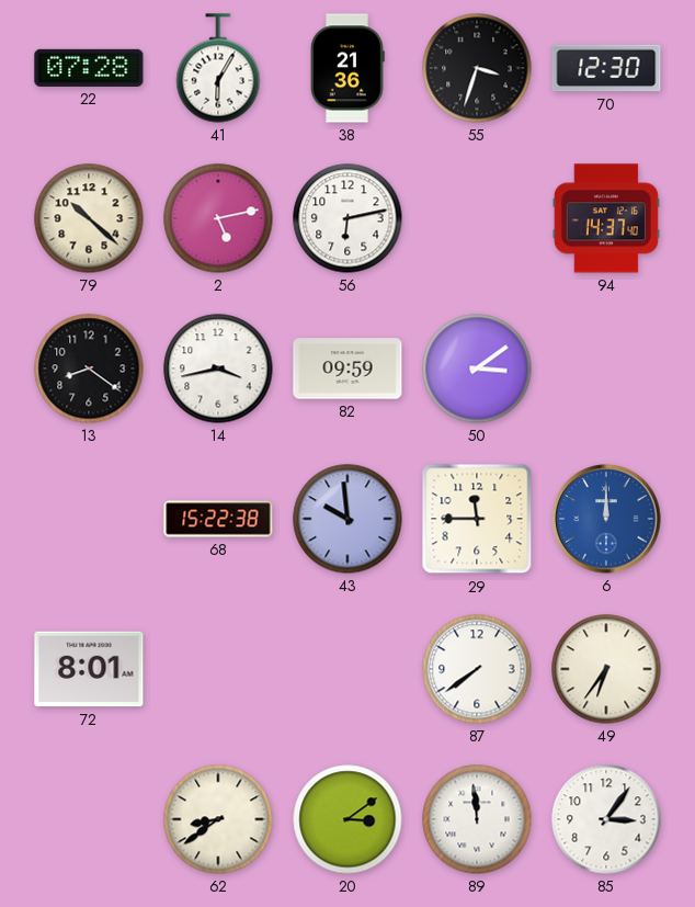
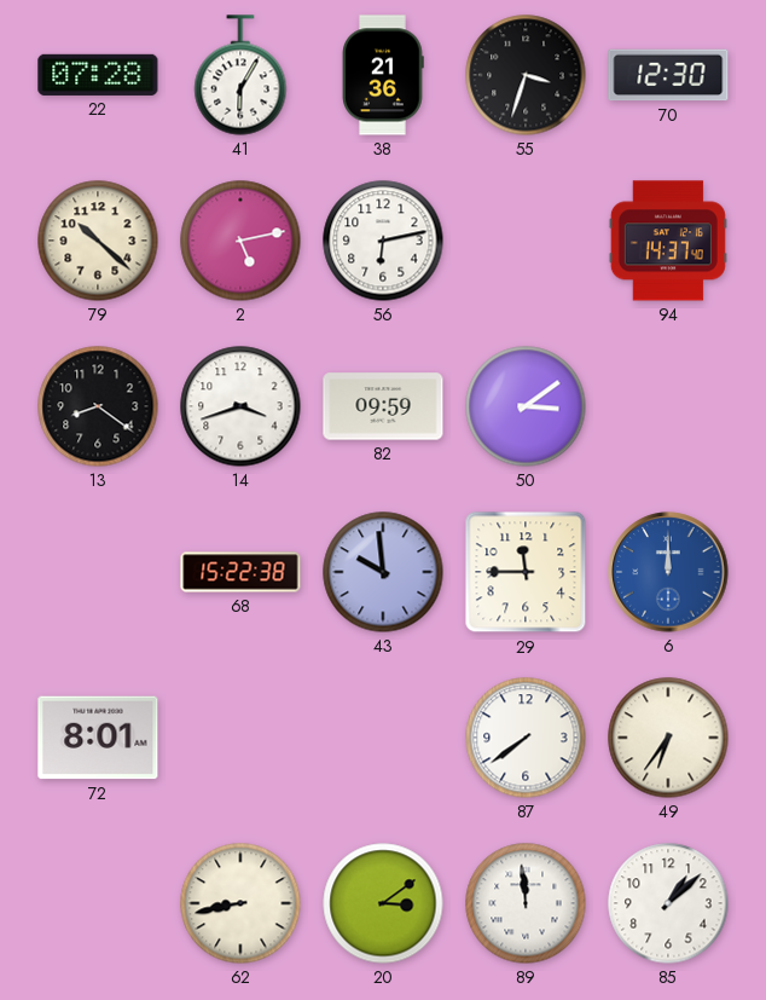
14: 3:43 -> 3:42 (240, 406)
62: 8:39 -> 8:43 (240, 903)
85: 3:06 -> 1:08 (668, 903)
